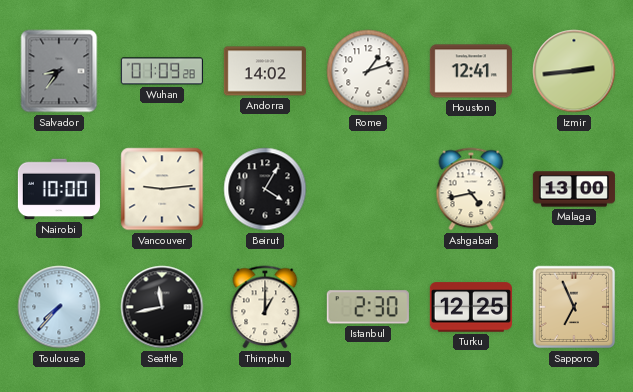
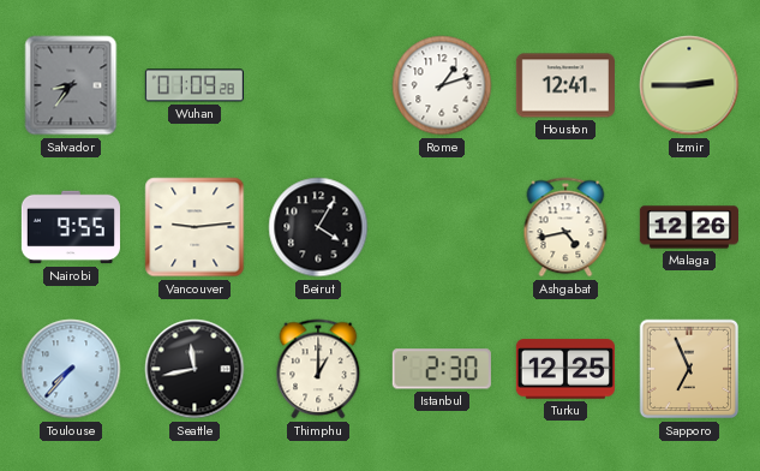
Andorra: 14:02 -> none (265, 71)
Izmir: 2:44 -> 2:45 (689, 85)
Nairobi: 10:00 -> 9:55 (71, 227)
Malaga: 13:00 -> 12:26 (688, 227)
